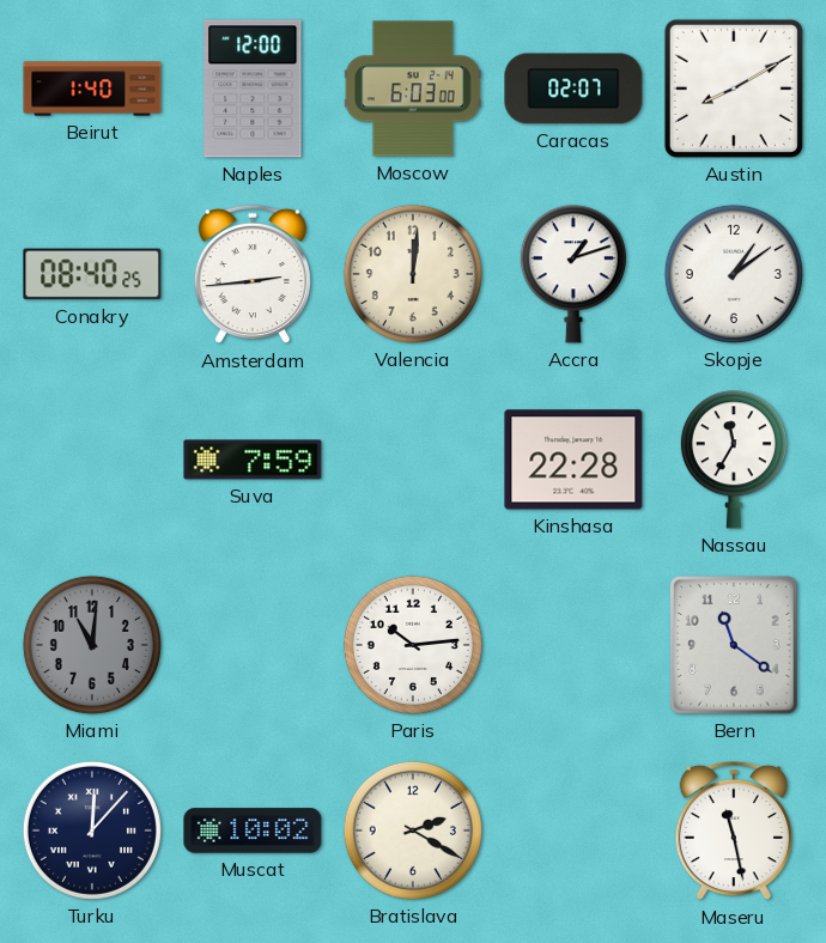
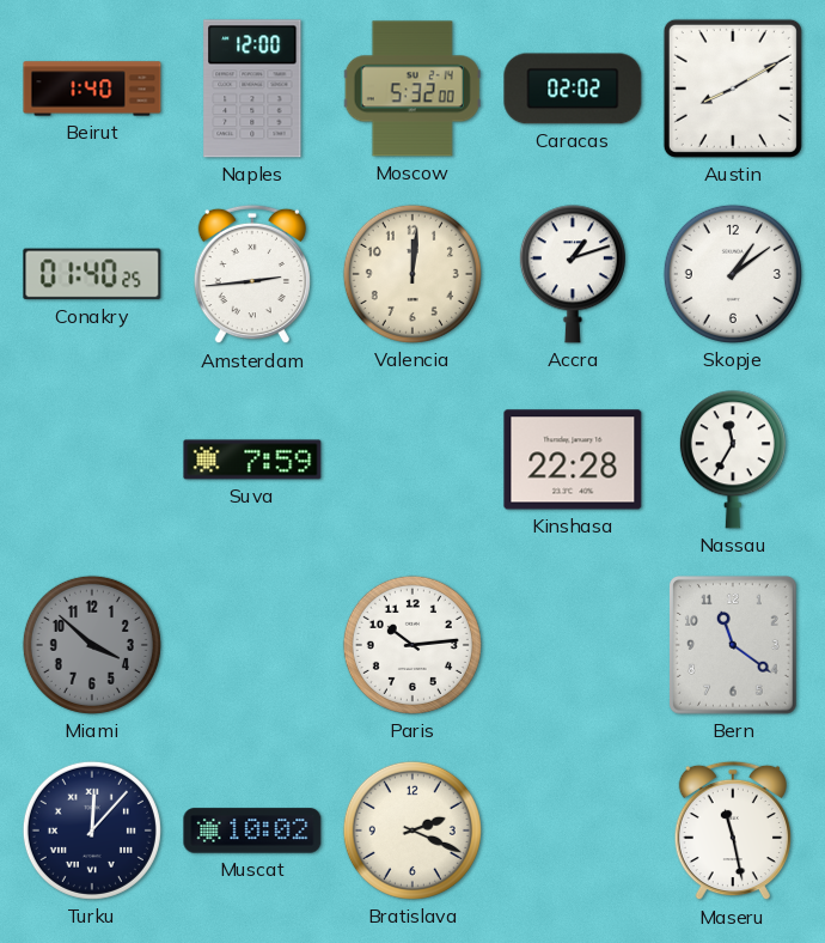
Moscow: 6:03 -> 5:32 (412, 89)
Caracas: 02:07 -> 02:02 (573, 89)
Conakry: 08:40 -> 01:40 (92, 274)
Miami: 11:01 -> 3:52 (92, 645)
Bratislava: 2:20 -> 2:19 (412, 831)
